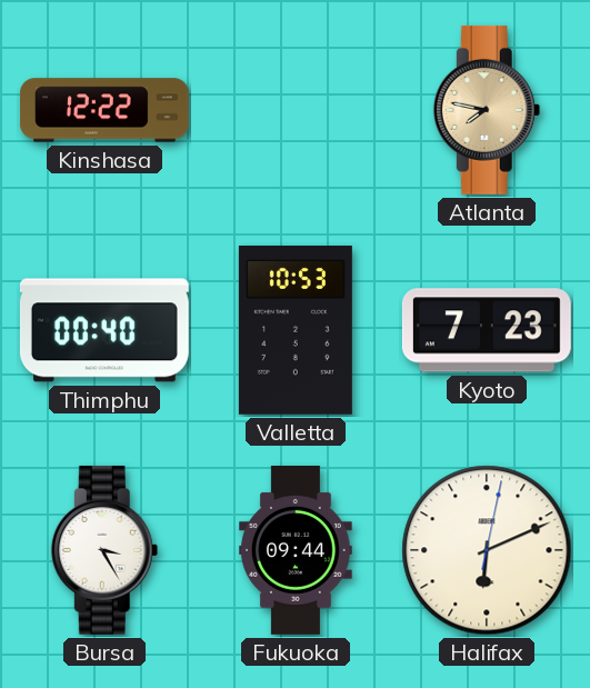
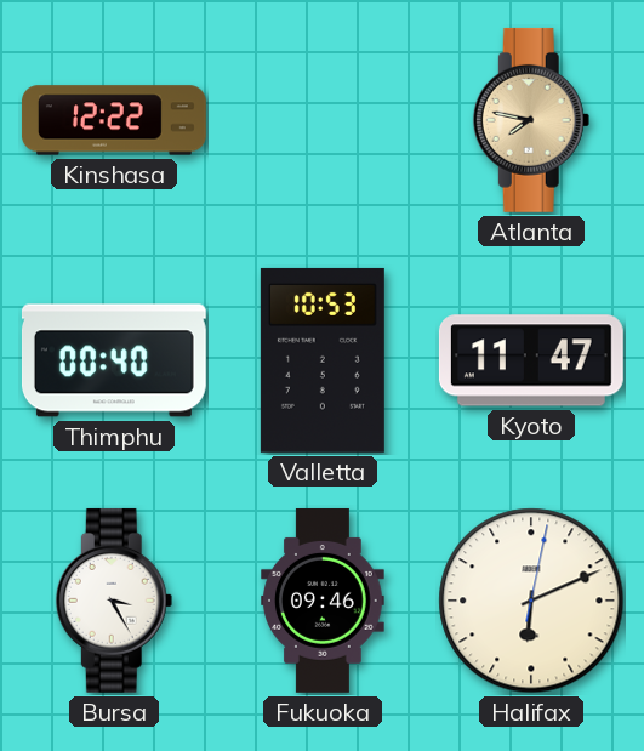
Kyoto: 7:23 -> 11:47 (531, 360)
Fukuoka: 09:44 -> 09:46 (324, 601)
